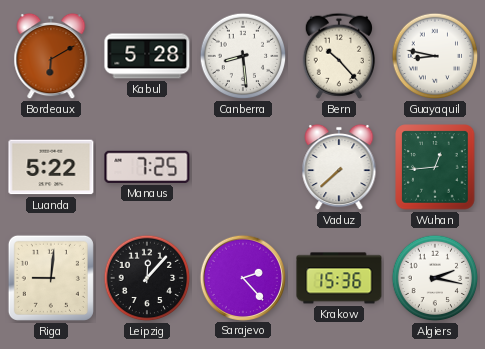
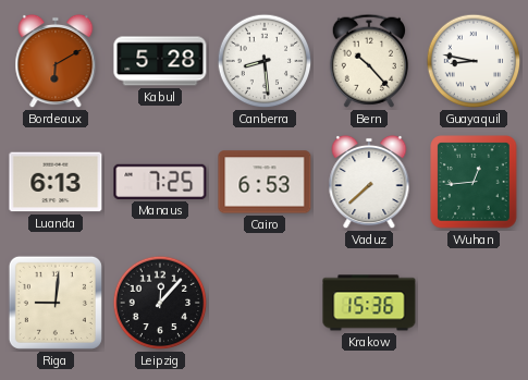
Luanda: 5:22 -> 6:13 (56, 182)
Cairo: none -> 6:53 (265, 182)
Sarajevo: 2:23 -> none (242, 277)
Algiers: 2:17 -> none (435, 278)
